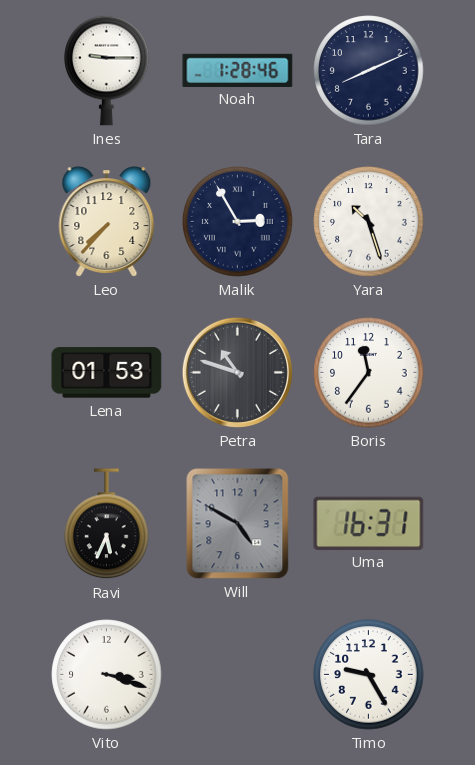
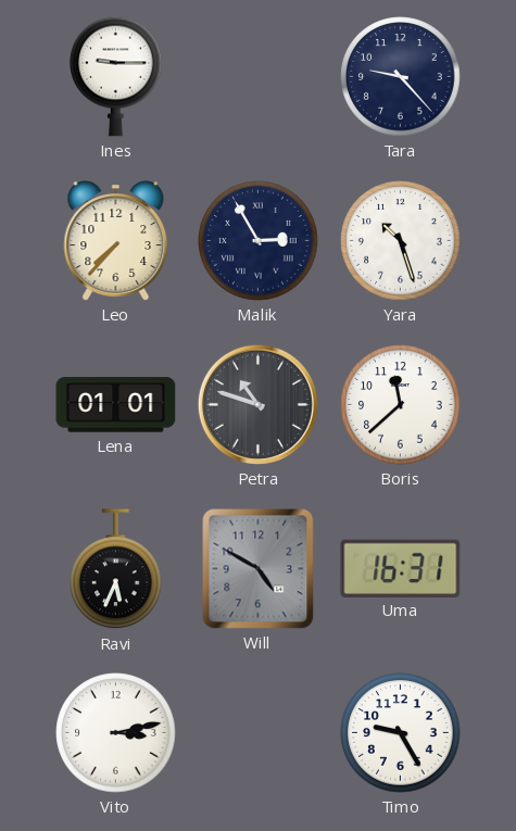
Noah: 1:28 -> none (238, 70)
Tara: 8:11 -> 9:23 (401, 77)
Lena: 01:53 -> 01:01 (116, 405)
Boris: 11:36 -> 11:38 (401, 405)
Vito: 3:18 -> 3:13 (116, 733)
